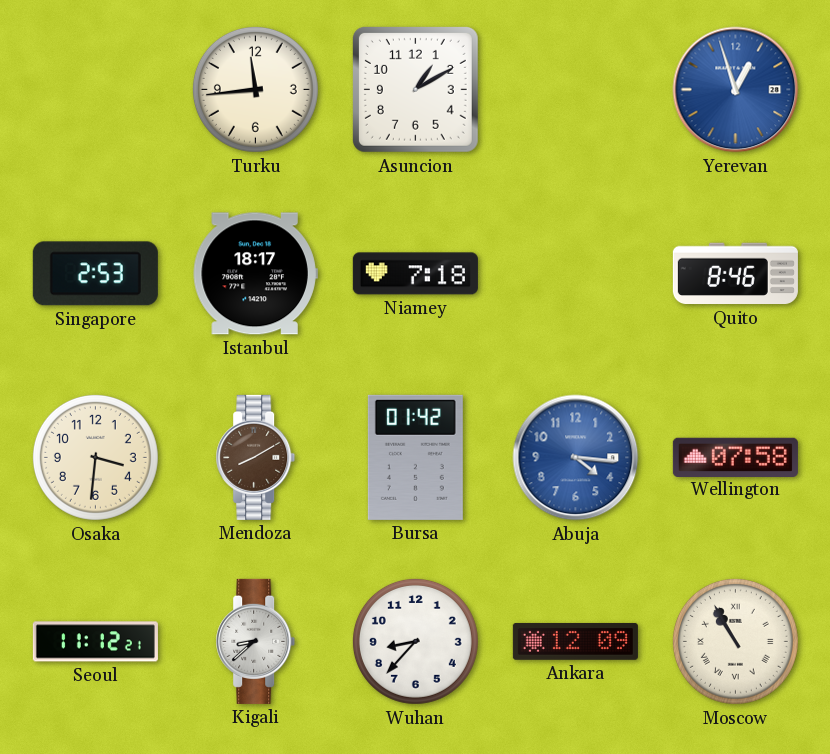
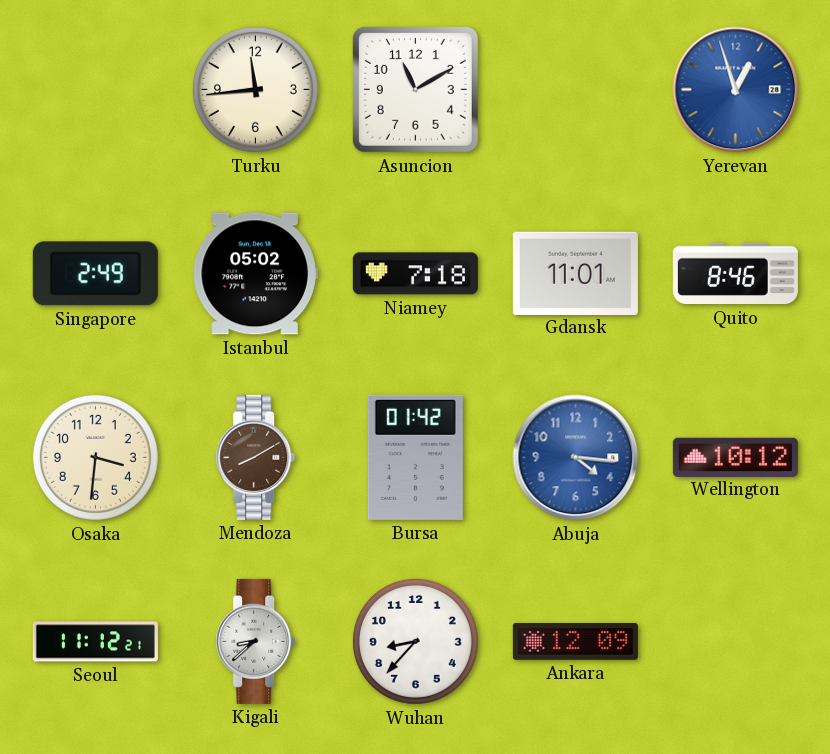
Asuncion: 1:10 -> 11:10 (415, 89)
Singapore: 2:53 -> 2:49 (95, 274)
Istanbul: 18:17 -> 05:02 (255, 274)
Gdansk: none -> 11:01 (575, 273)
Wellington: 07:58 -> 10:12 (735, 457)
Moscow: 10:55 -> none (735, 641)
